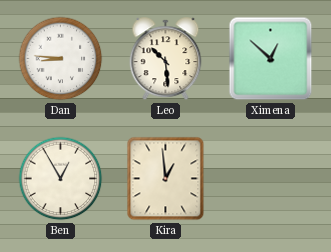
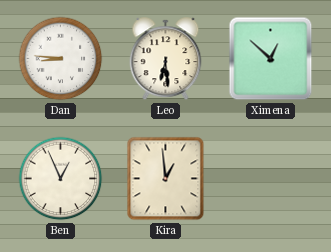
Leo: 10:29 -> 6:29 (166, 59)
Ben: 12:55 -> 12:56 (61, 179)
